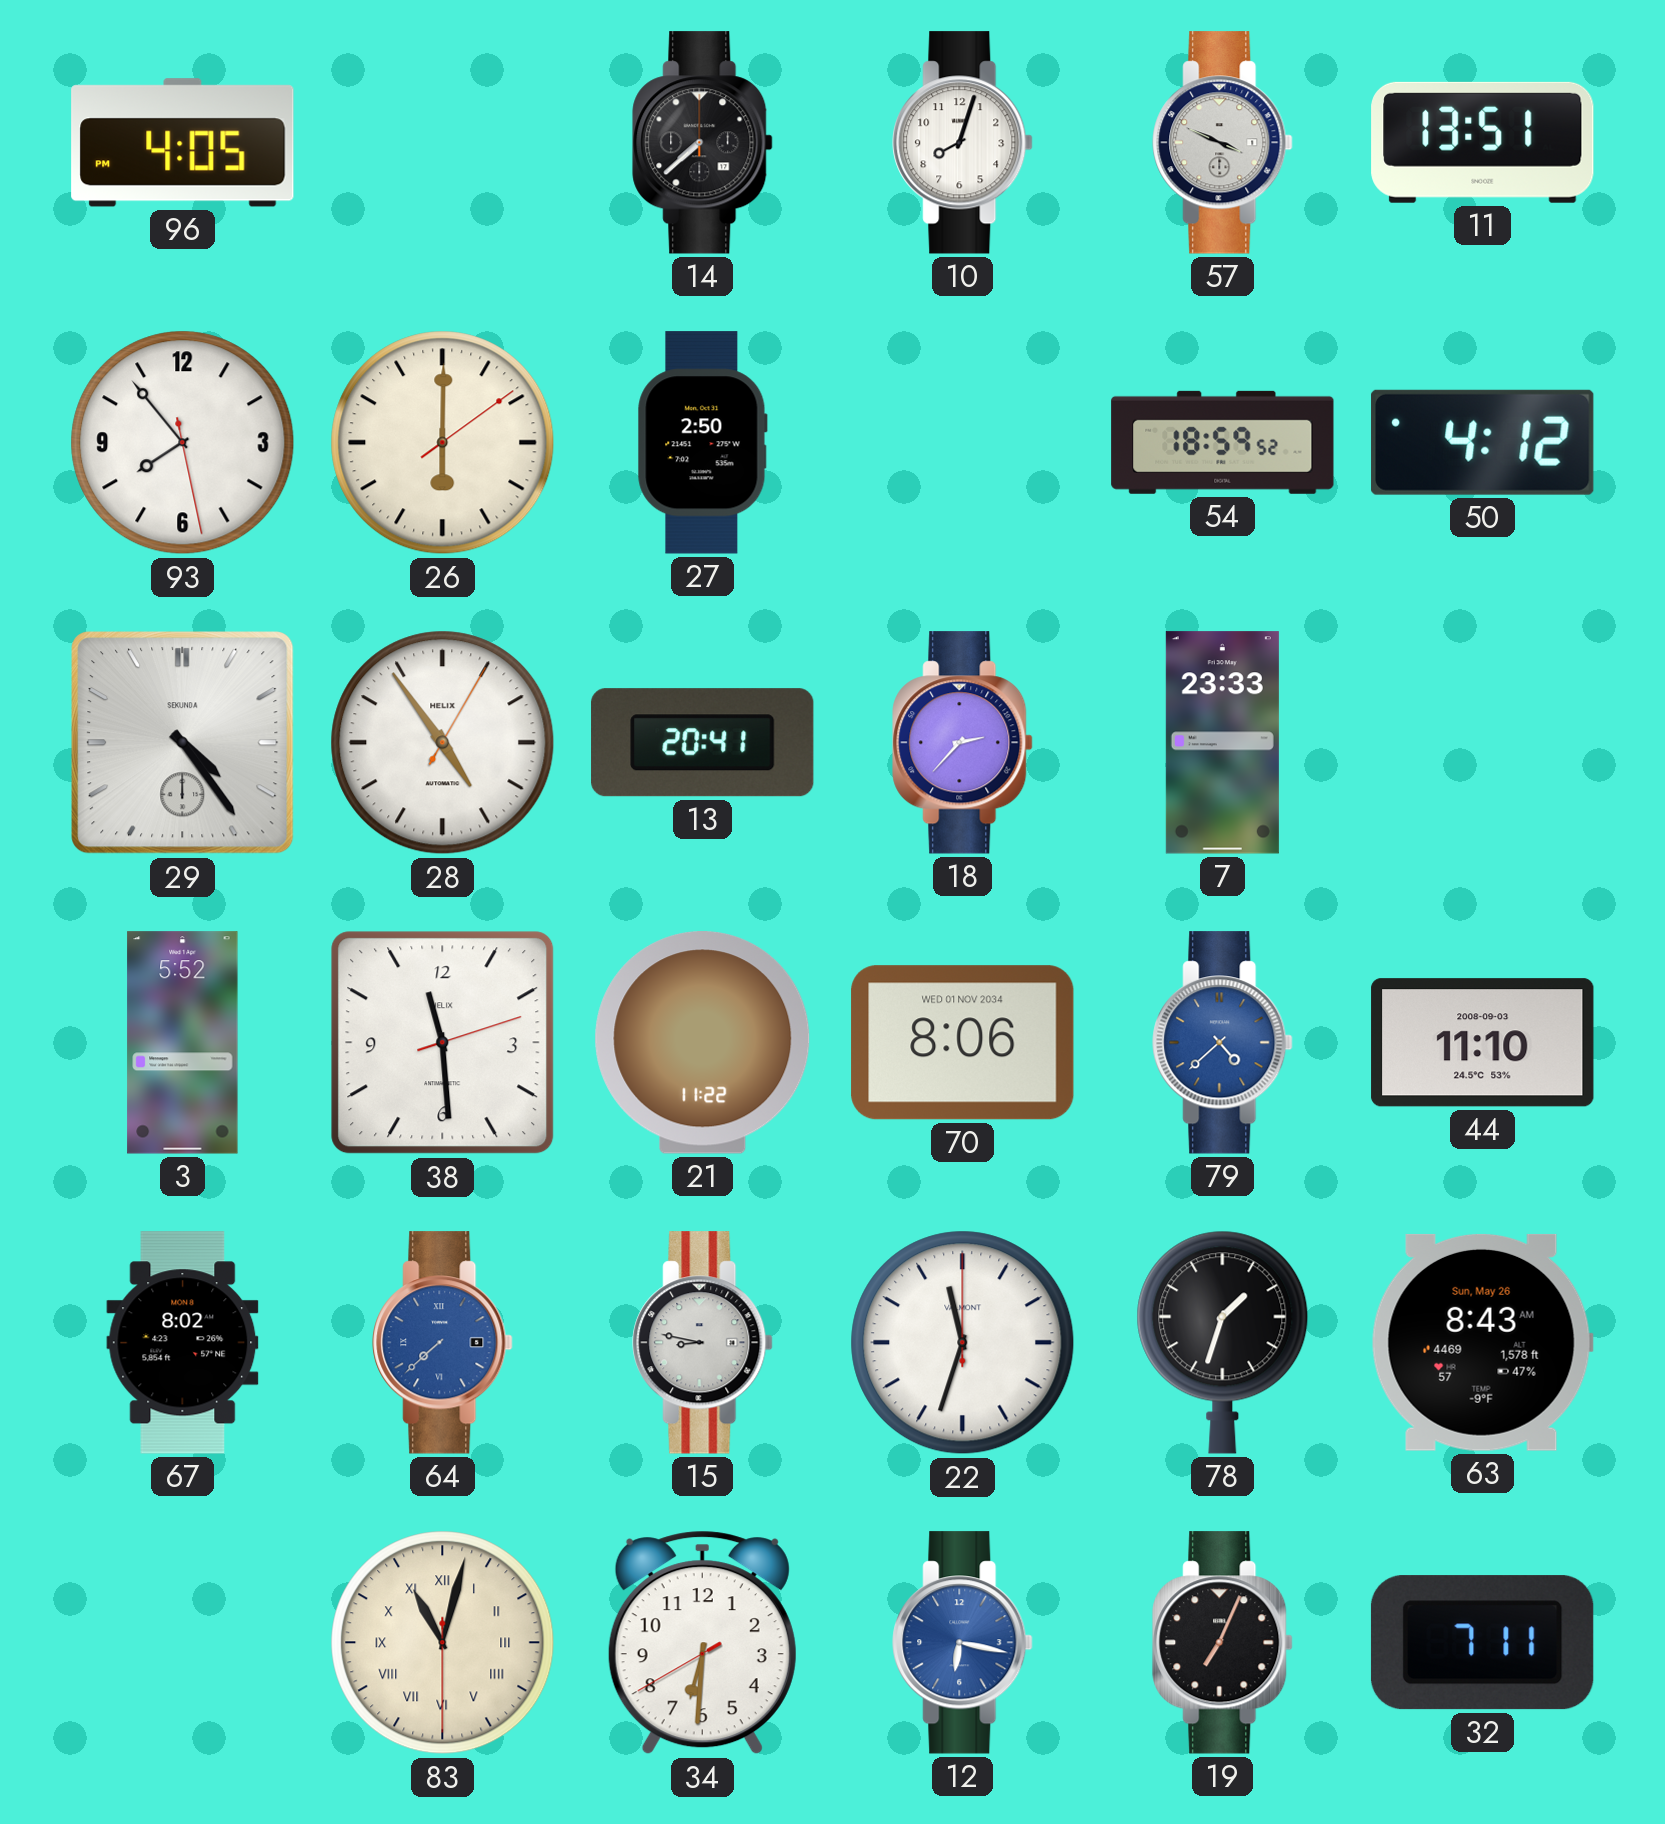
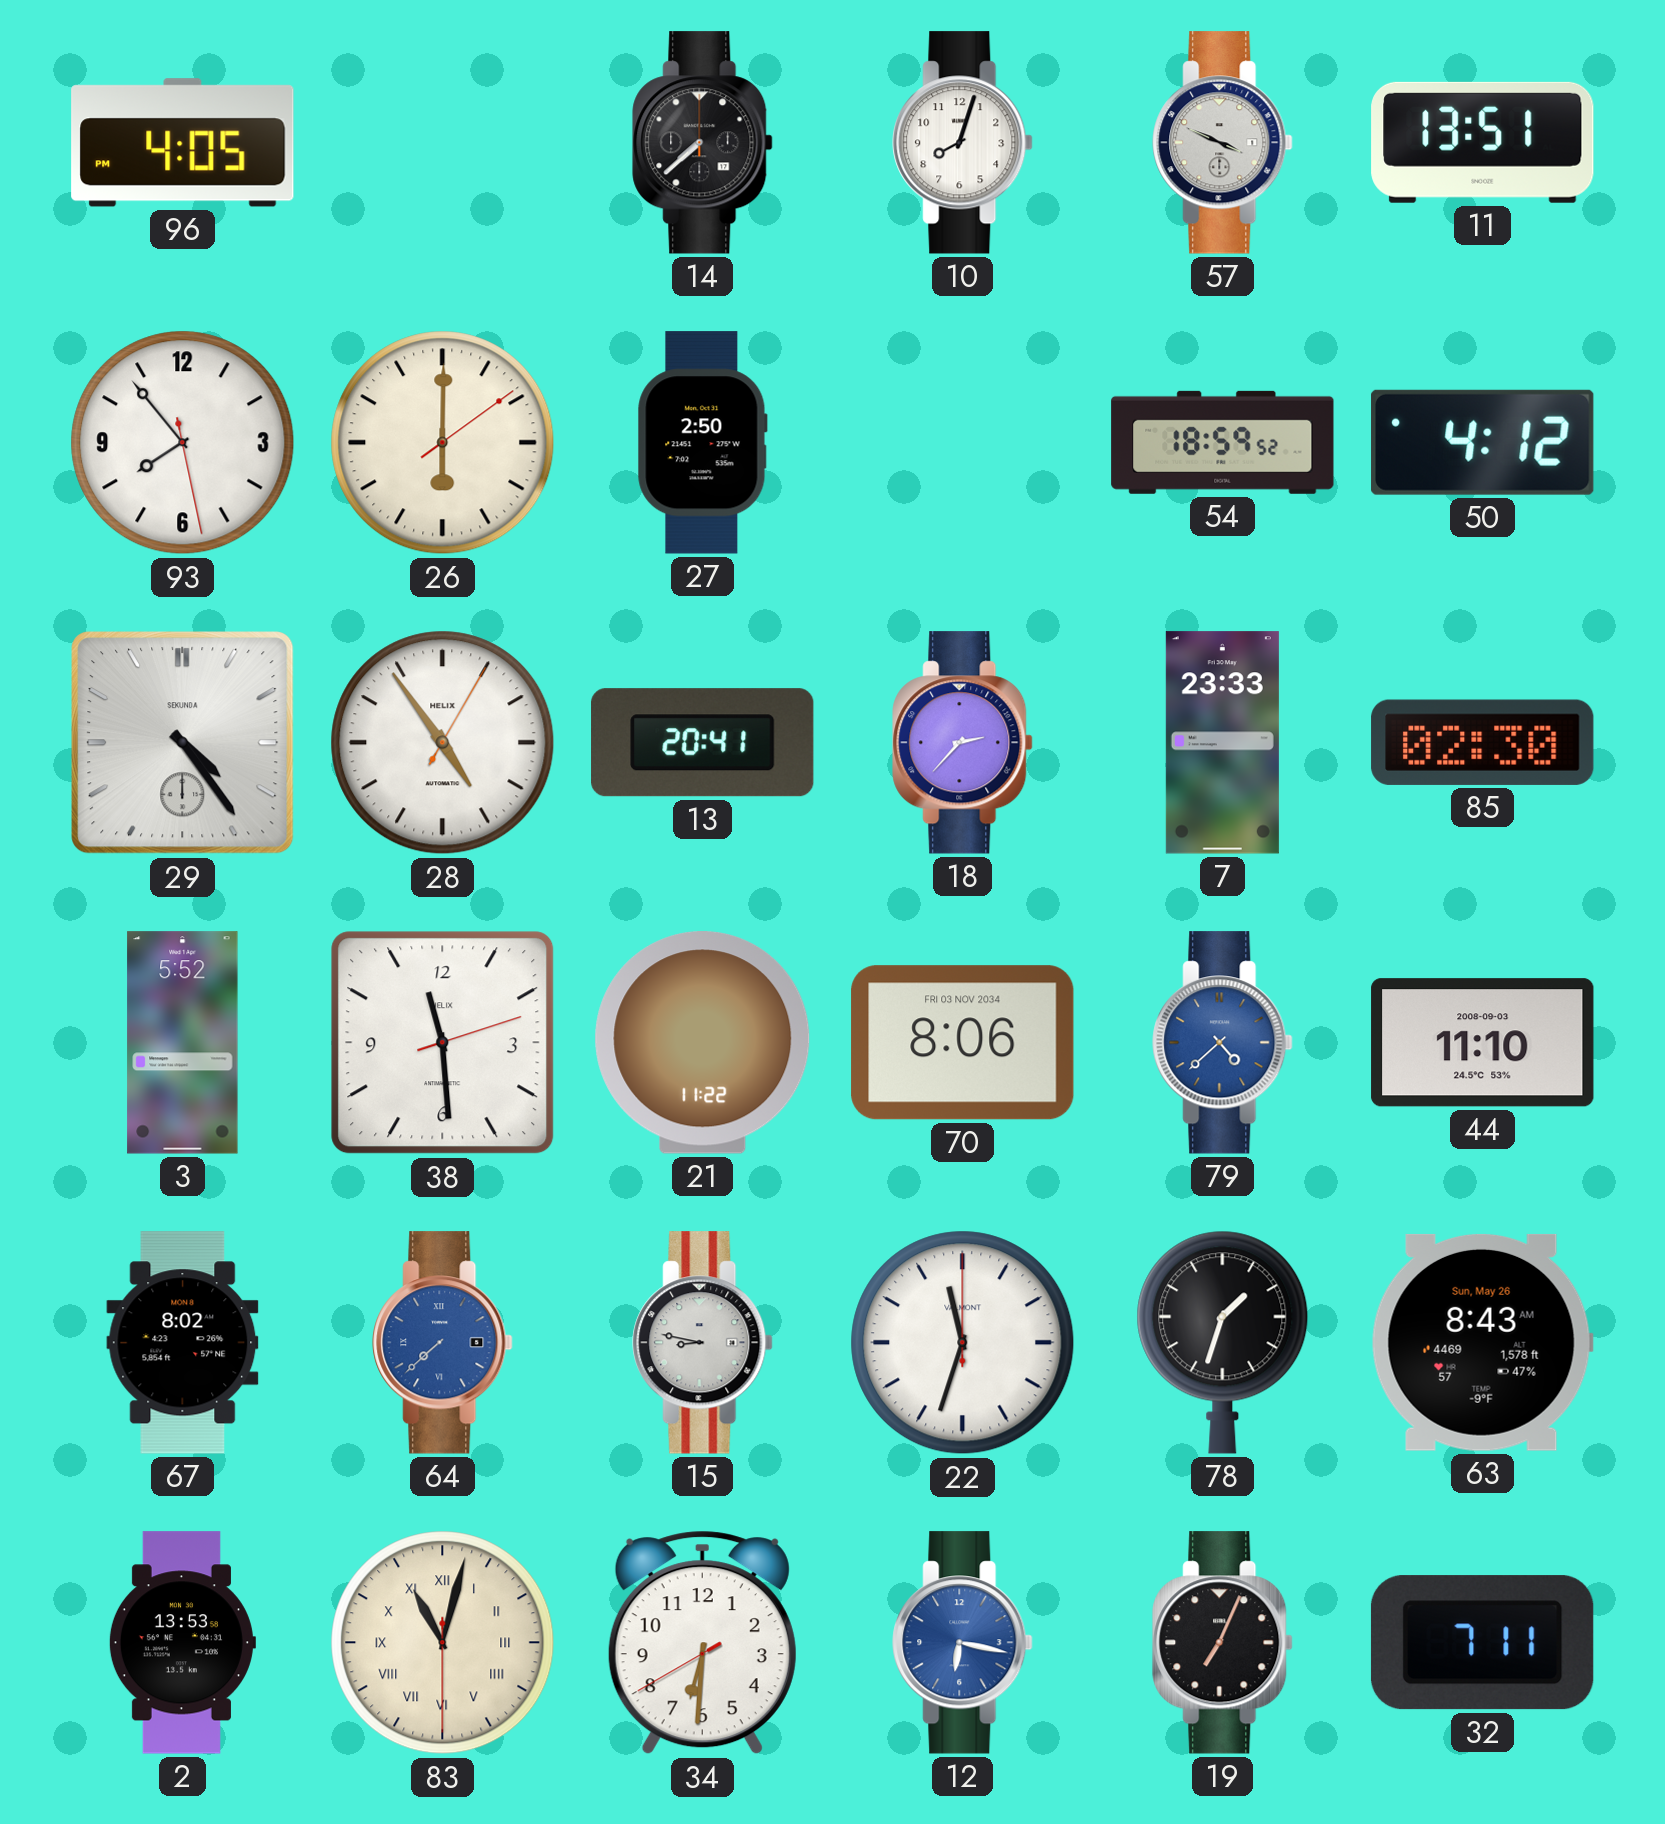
85: none -> 02:30 (1483, 742)
70 date: WED 01 NOV 2034 -> FRI 03 NOV 2034 (963, 1043)
2: none -> 13:53 (182, 1643)
